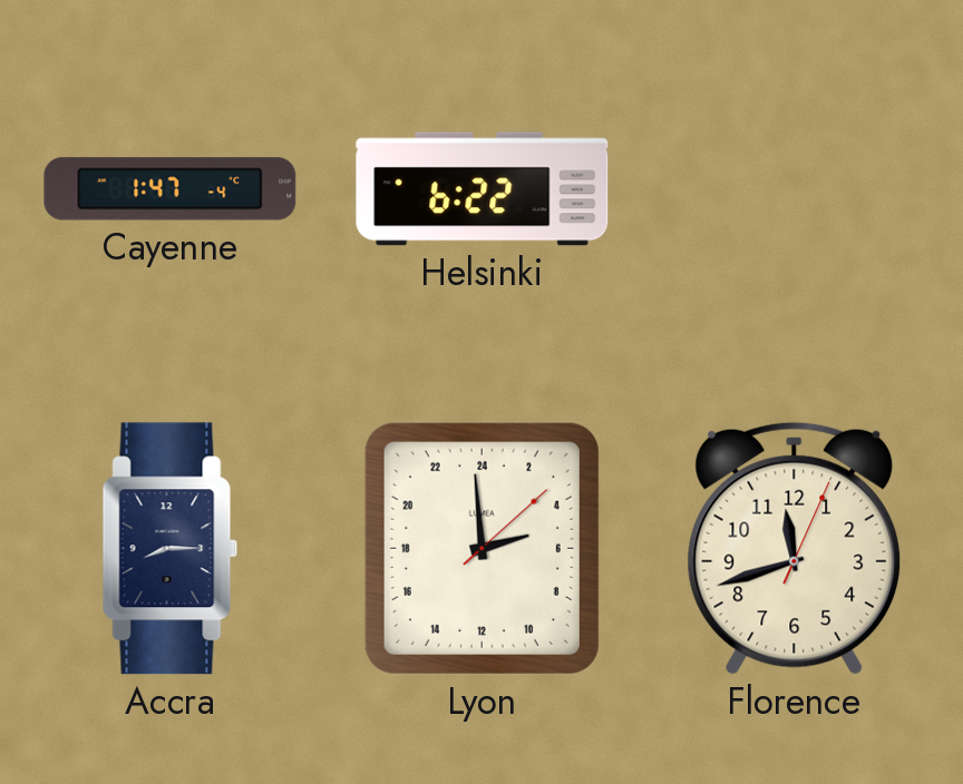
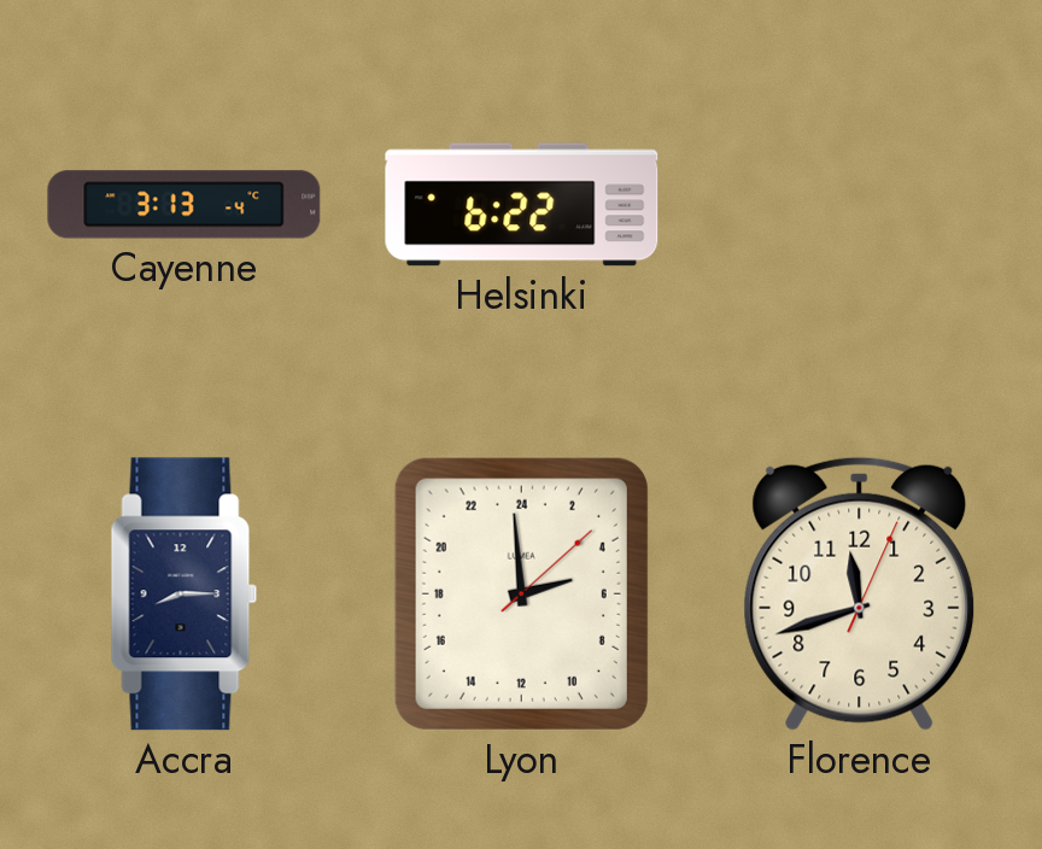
Cayenne: 1:47 -> 3:13 (185, 205)
